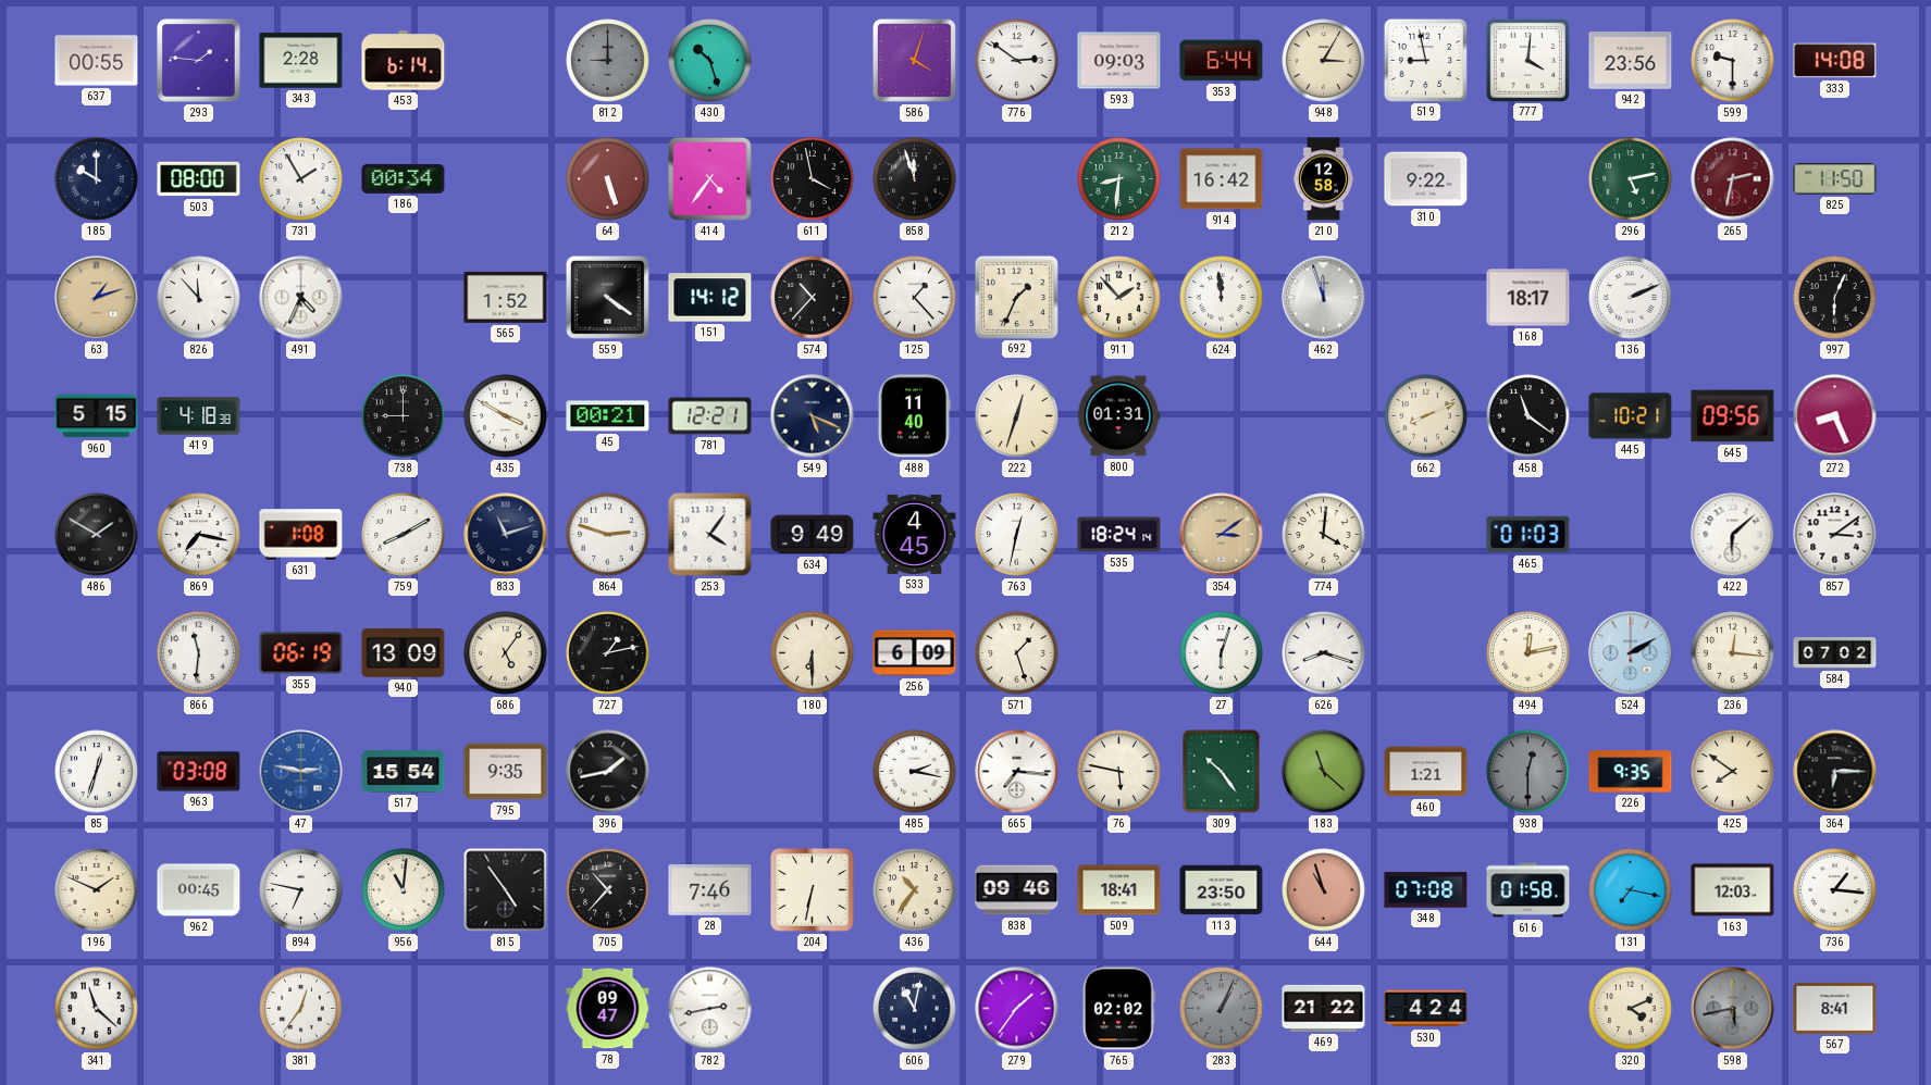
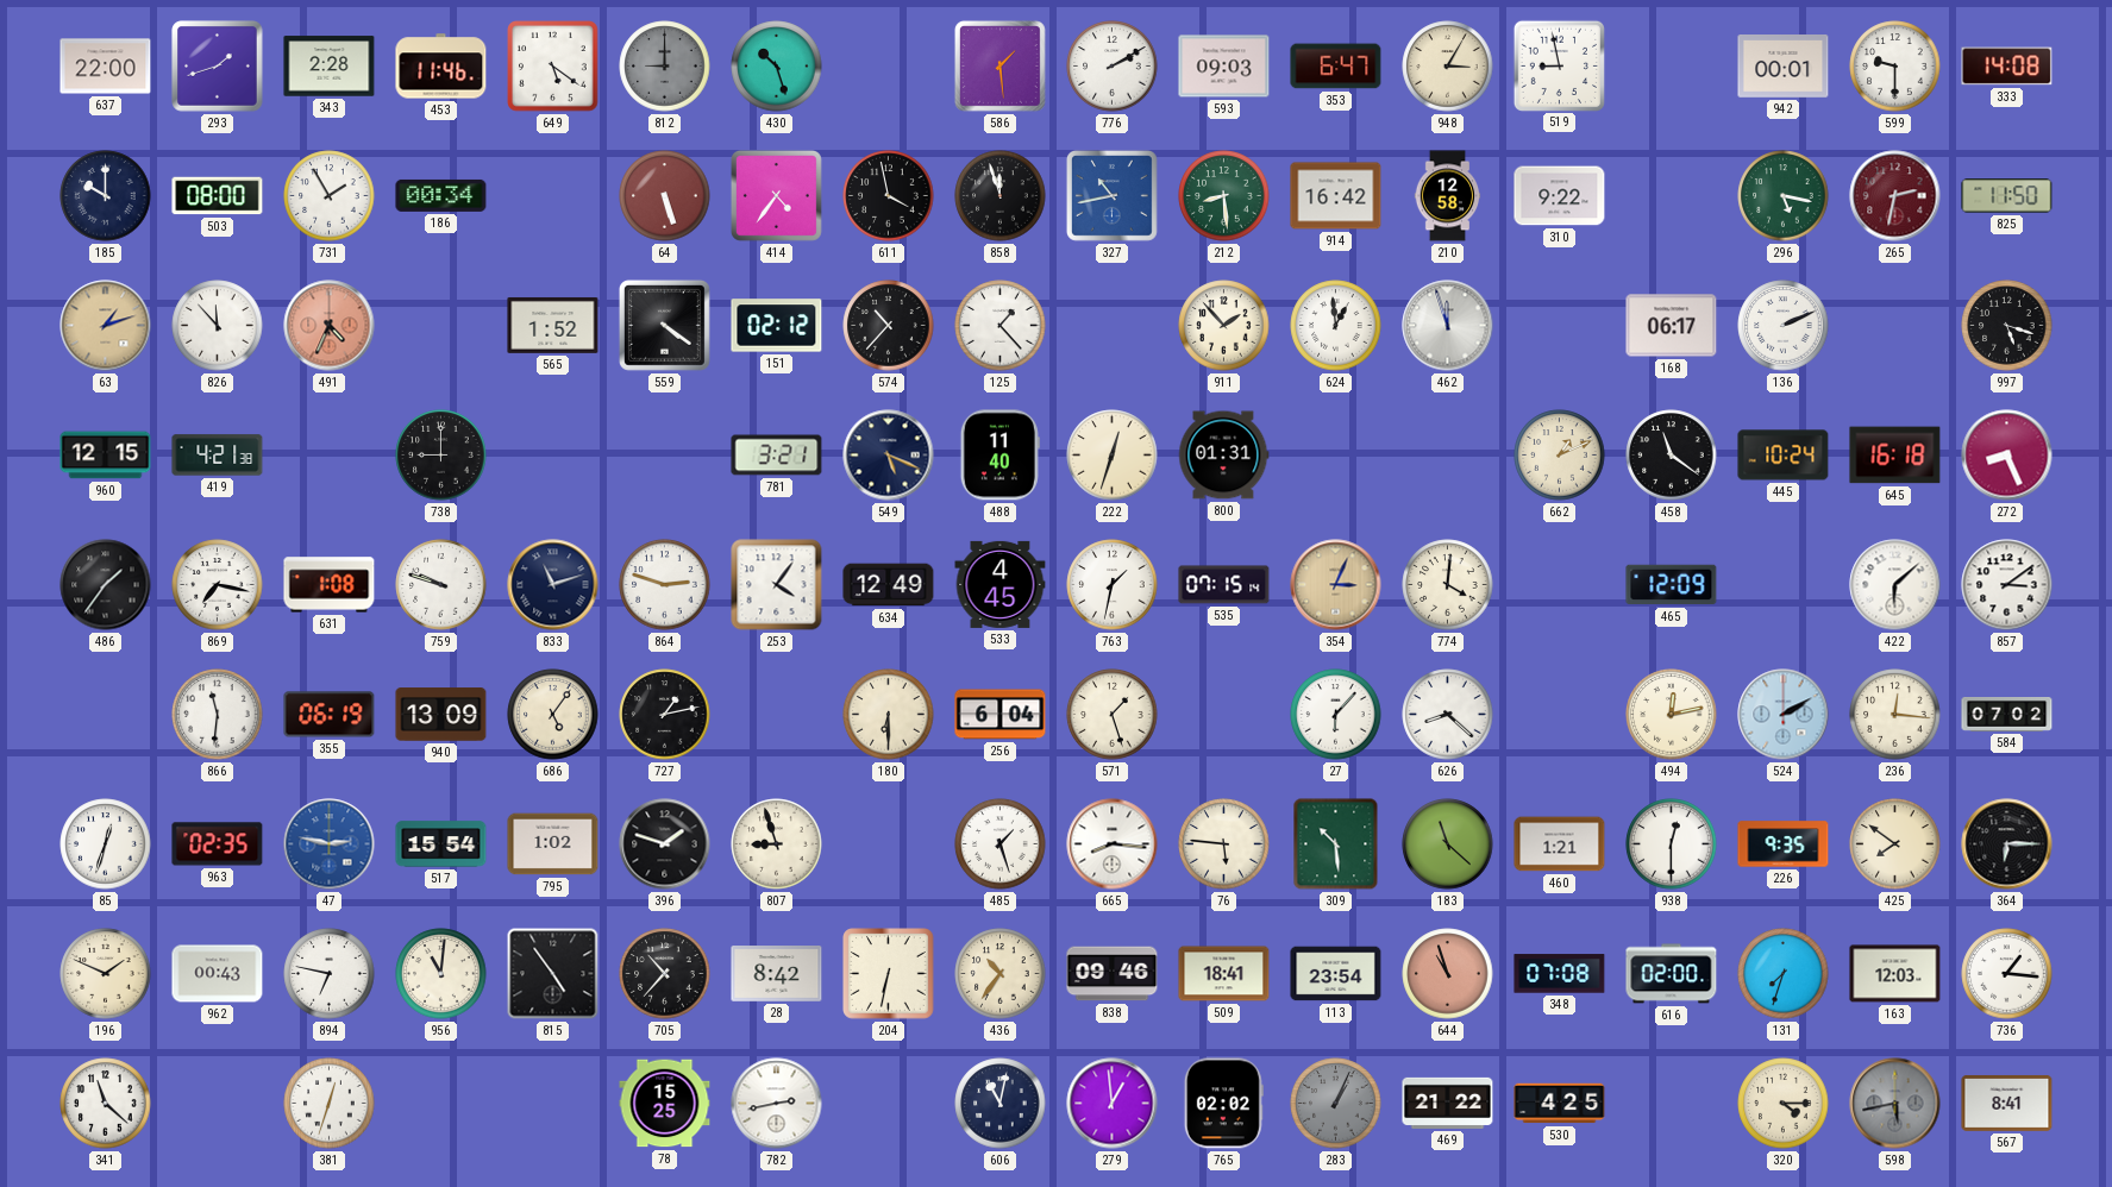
637: 00:55 -> 22:00 (106, 67)
293: 1:46 -> 1:42 (218, 67)
453: 6:14 -> 11:46 (441, 67)
649: none -> 5:21 (553, 67)
586: 4:03 -> 1:29 (999, 65)
776: 2:51 -> 2:10 (1113, 67)
353: 6:44 -> 6:47 (1336, 67)
777: 4:01 -> none (1527, 60)
942: 23:56 -> 00:01 (1784, 67)
327: none -> 10:43 (1111, 195)
212: 8:31 -> 8:29 (1224, 196)
296: 5:13 -> 5:17 (1784, 196)
491 dial: white -> salmon (330, 326)
151: 14:12 -> 02:12 (777, 326)
692: 1:34 -> none (1016, 297)
624: 11:59 -> 12:59 (1336, 326)
168: 18:17 -> 06:17 (1672, 326)
997: 6:04 -> 5:18 (2007, 326)
960: 5:15 -> 12:15 (106, 456)
419: 4:18 -> 4:21 (218, 456)
435: 3:50 -> none (506, 416)
45: 00:21 -> none (608, 416)
781: 12:21 -> 3:21 (777, 456)
662: 8:11 -> 1:11 (1560, 456)
445: 10:21 -> 10:24 (1784, 456)
645: 09:56 -> 16:18 (1895, 456)
486: 1:50 -> 1:36 (106, 585)
759: 8:10 -> 9:48 (441, 585)
634: 9:49 -> 12:49 (889, 585)
763: 12:32 -> 1:32 (1113, 585)
535: 18:24 -> 07:15 (1224, 585)
354: 3:09 -> 3:04 (1336, 585)
465: 01:03 -> 12:09 (1672, 585)
256: 6:09 -> 6:04 (1001, 715)
27: 6:03 -> 6:07 (1336, 715)
626: 8:18 -> 8:22 (1448, 715)
963: 03:08 -> 02:35 (218, 844)
795: 9:35 -> 1:02 (553, 844)
396: 1:43 -> 1:48 (665, 844)
807: none -> 8:57 (777, 844)
485: 2:17 -> 1:27 (1001, 844)
665: 7:16 -> 8:16 (1113, 844)
76: 5:47 -> 5:46 (1224, 844)
309: 10:24 -> 10:29 (1336, 844)
938 dial: grey -> white (1672, 844)
962: 00:45 -> 00:43 (218, 974)
28: 7:46 -> 8:42 (777, 974)
113: 23:50 -> 23:54 (1336, 974)
616: 01:58 -> 02:00 (1672, 974)
131: 7:17 -> 7:33 (1784, 974)
381: 12:36 -> 12:33 (330, 1104)
78: 09:47 -> 15:25 (665, 1104)
279: 1:36 -> 12:59 (1113, 1104)
530: 4:24 -> 4:25 (1560, 1104)
320: 4:11 -> 4:15 (1784, 1104)
